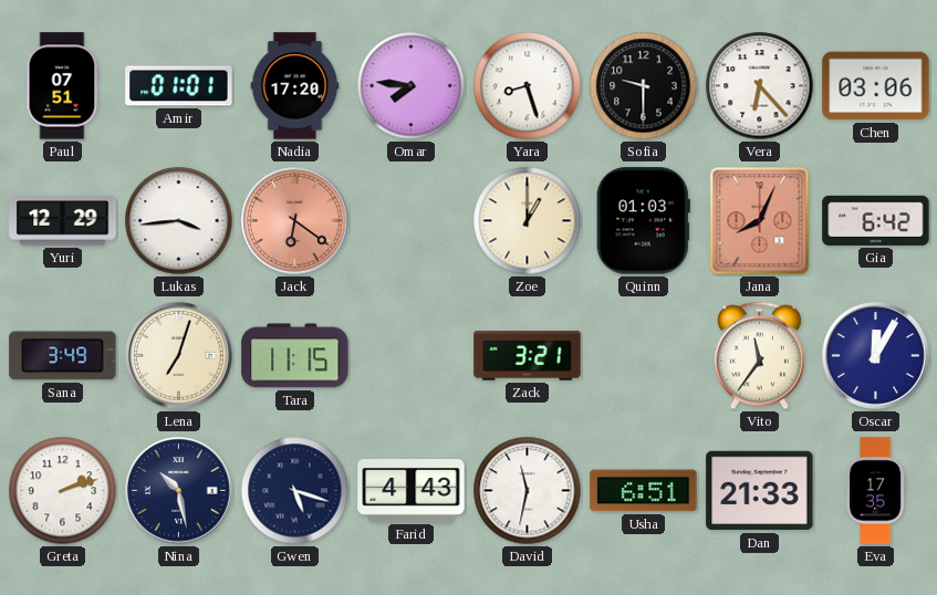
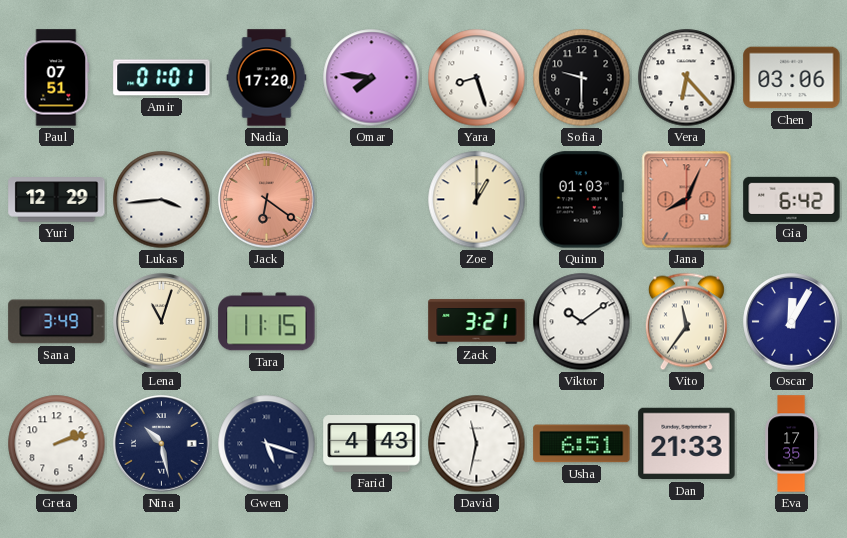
Lena: 7:03 -> 11:03 (162, 322)
Viktor: none -> 10:09 (582, 322)
